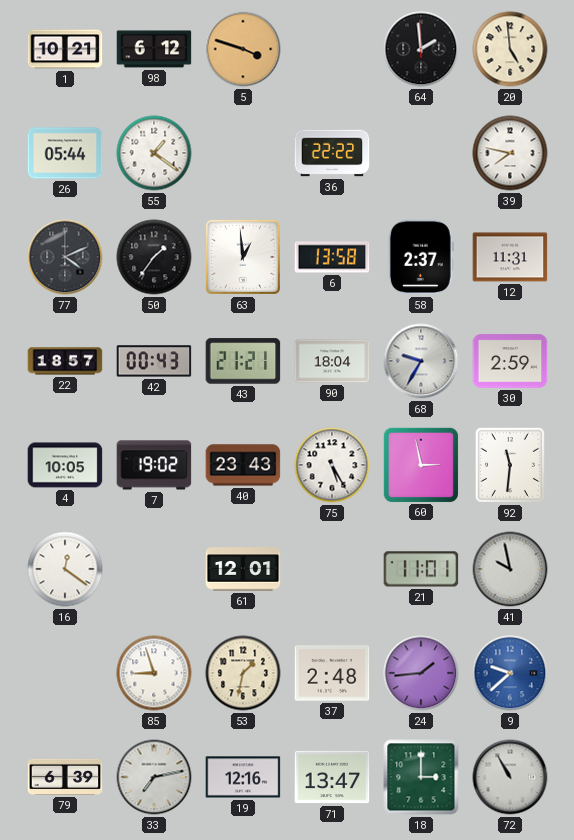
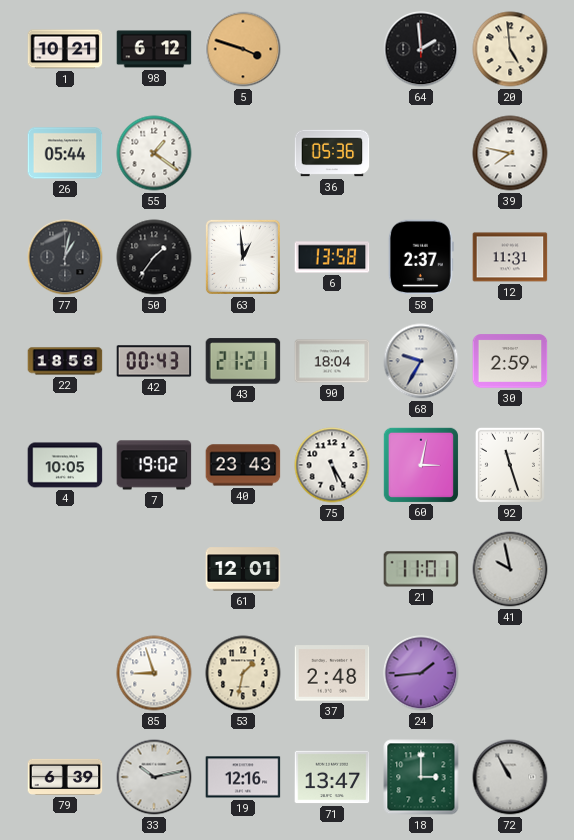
36: 22:22 -> 05:36 (332, 153)
77: 4:11 -> 1:02 (65, 257)
22: 18:57 -> 18:58 (65, 361)
60: 2:58 -> 3:02 (420, 464)
92: 11:31 -> 11:27 (510, 465)
16: 12:21 -> none (65, 569)
9: 9:38 -> none (510, 673)
33: 7:13 -> 10:13 (154, 777)
